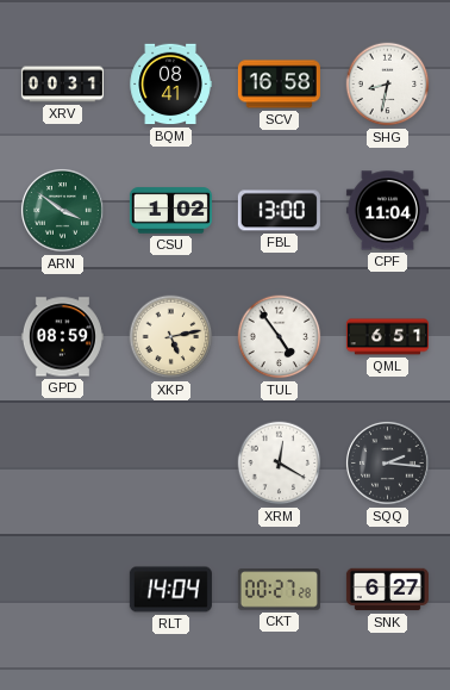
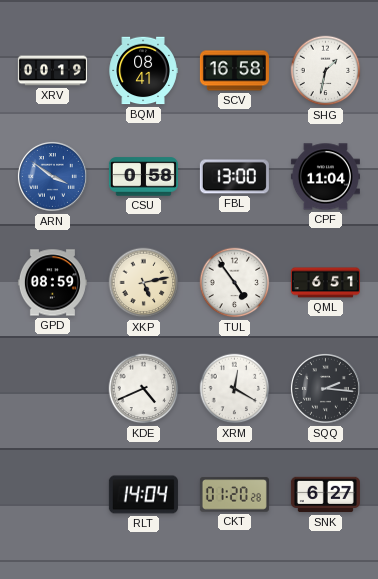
XRV: 00:31 -> 00:19 (52, 71)
SHG: 8:32 -> 1:32 (326, 71)
ARN dial: green -> blue (52, 176)
CSU: 1:02 -> 0:58 (143, 177)
KDE: none -> 4:41 (144, 389)
CKT: 00:27 -> 01:20 (234, 495)
